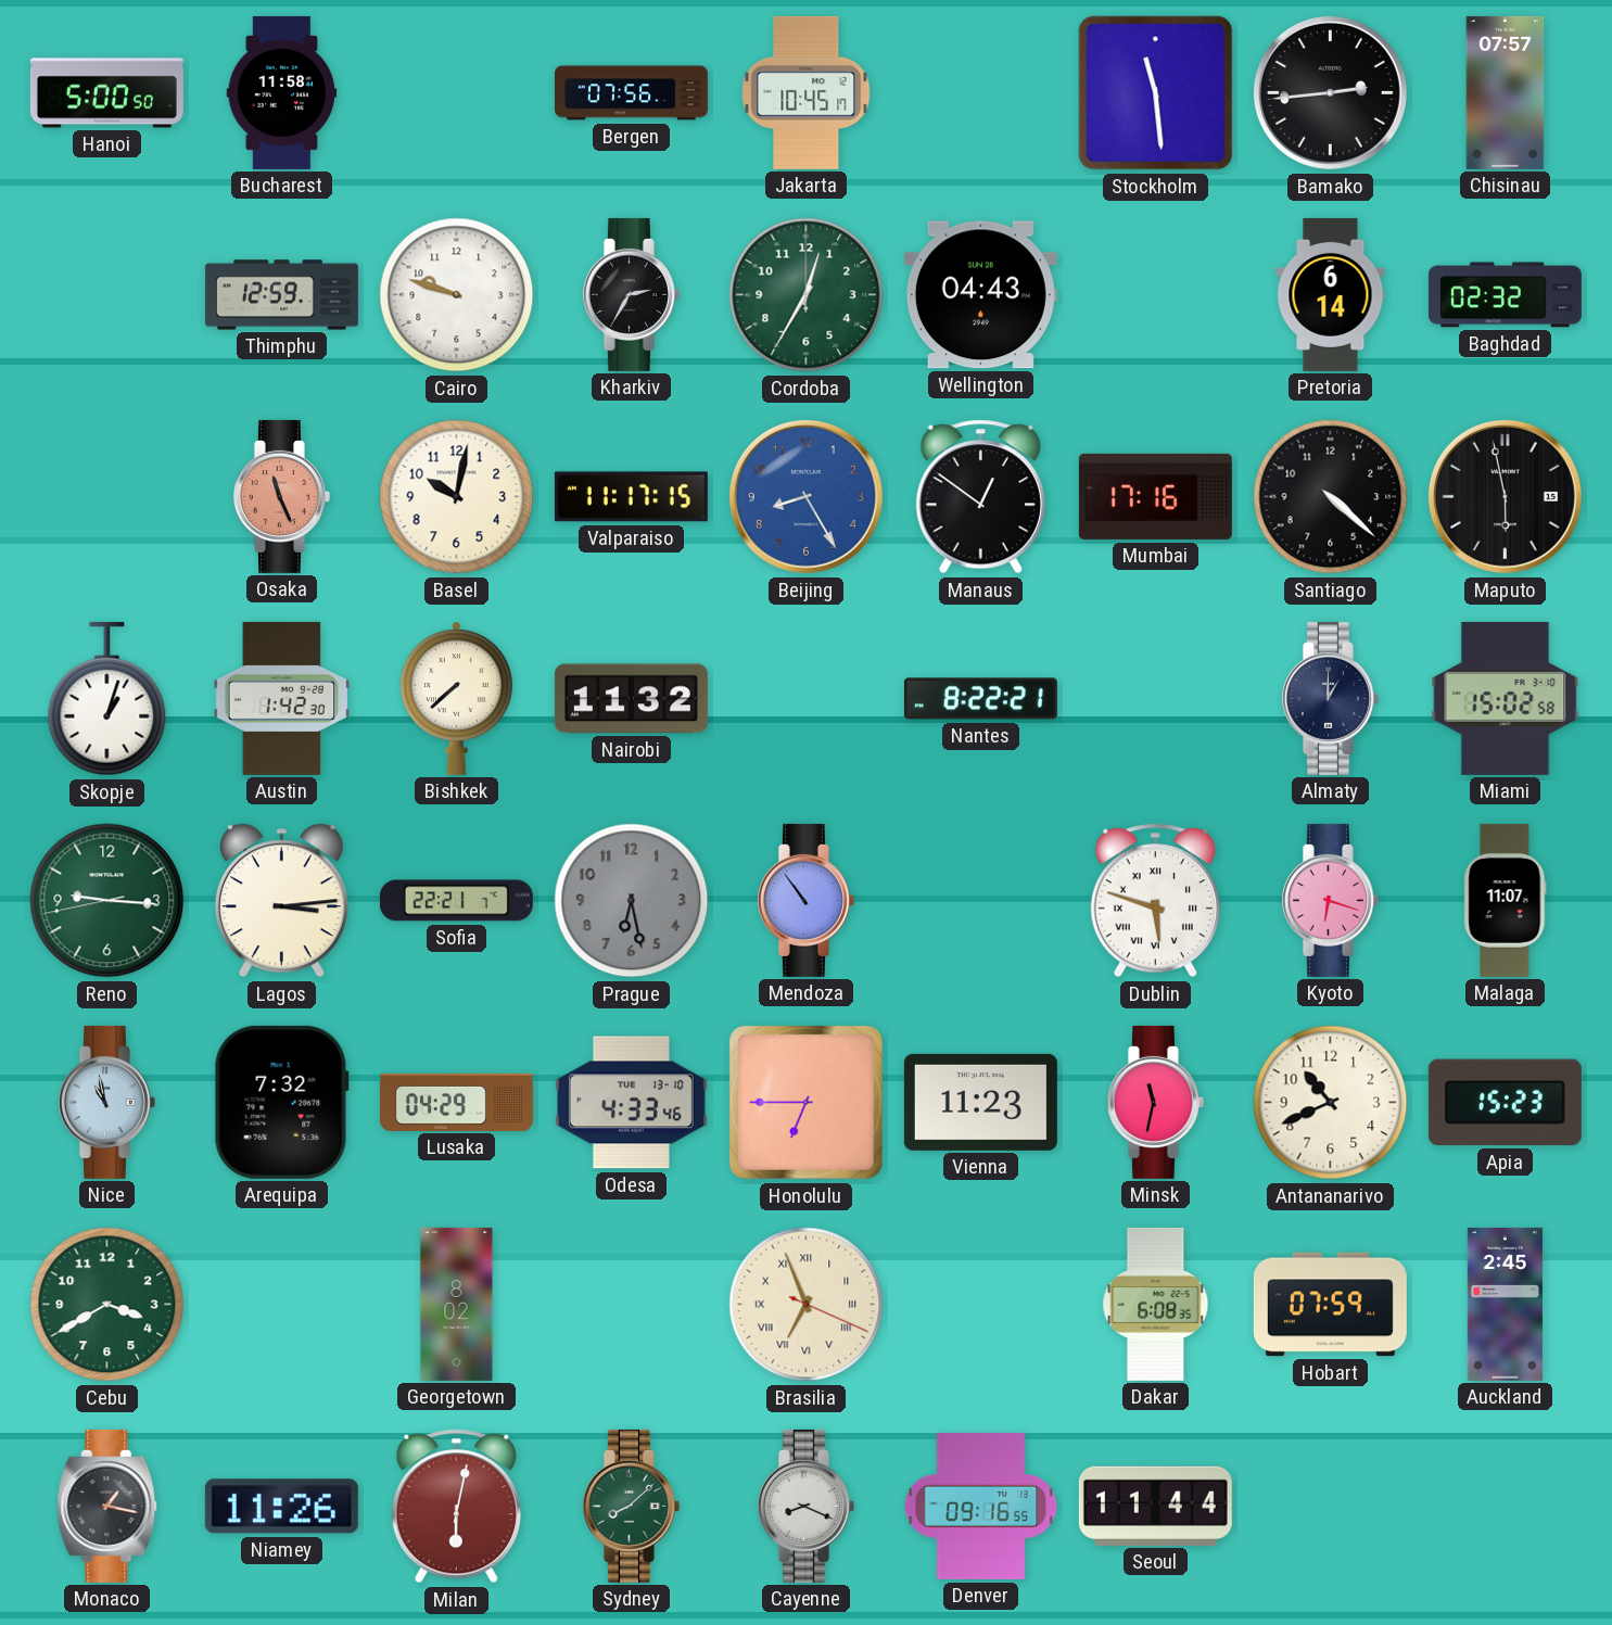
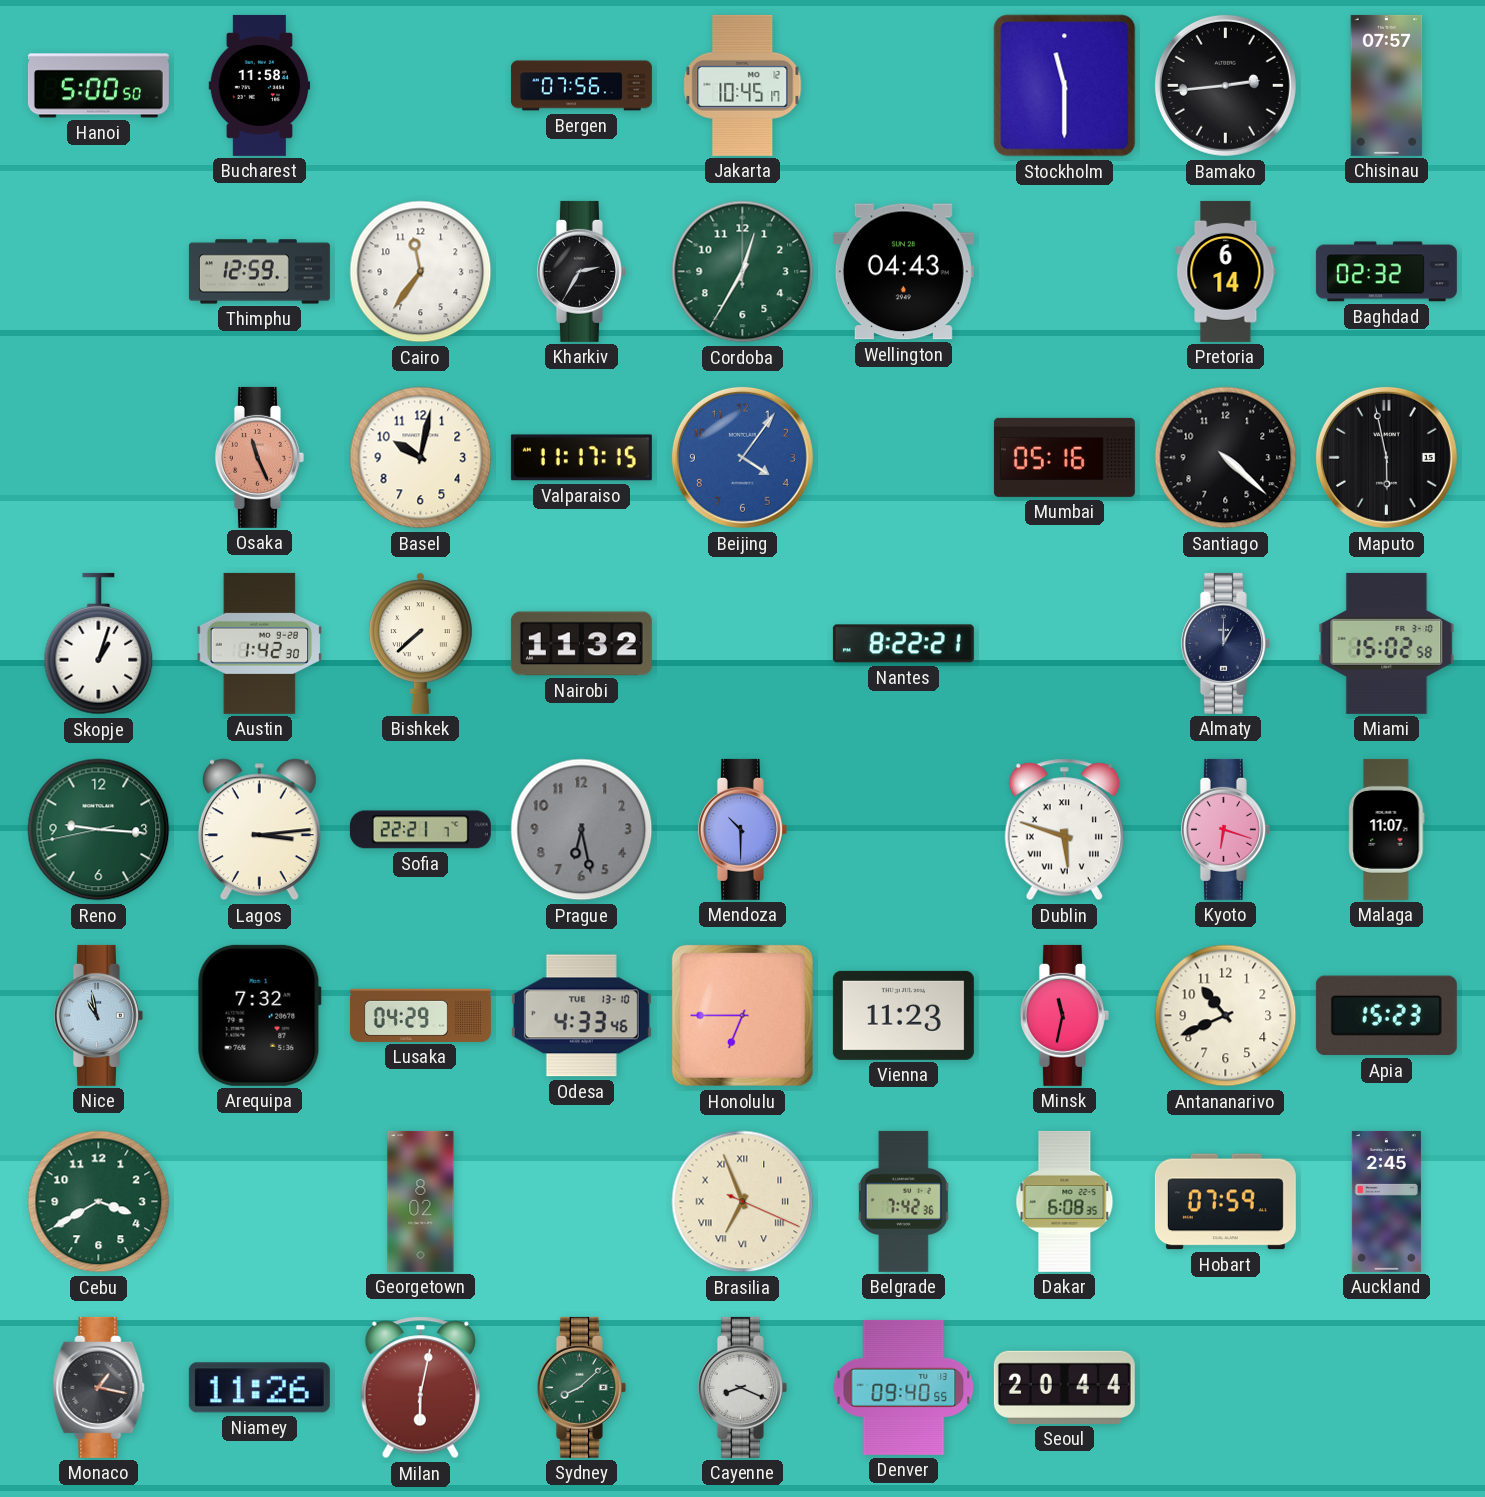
Stockholm: 11:29 -> 11:30 (1065, 86)
Cairo: 9:48 -> 11:36 (421, 272)
Beijing: 8:25 -> 4:06 (742, 457)
Manaus: 12:51 -> none (980, 497)
Mumbai: 17:16 -> 05:16 (1064, 457)
Mendoza: 10:54 -> 10:30 (742, 829)
Belgrade: none -> 7:42 (903, 1201)
Denver: 09:16 -> 09:40 (904, 1387)
Seoul: 11:44 -> 20:44 (1064, 1387)
